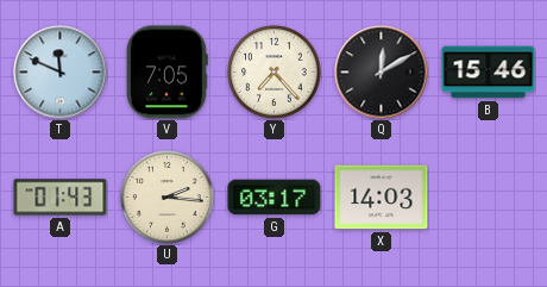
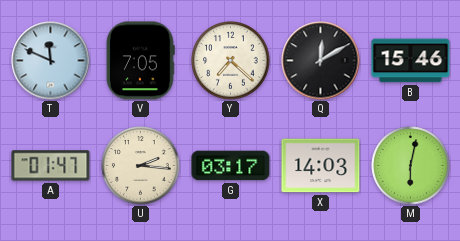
Y: 7:23 -> 7:22 (231, 61)
A: 01:43 -> 01:47 (51, 166)
M: none -> 6:02 (411, 166)
